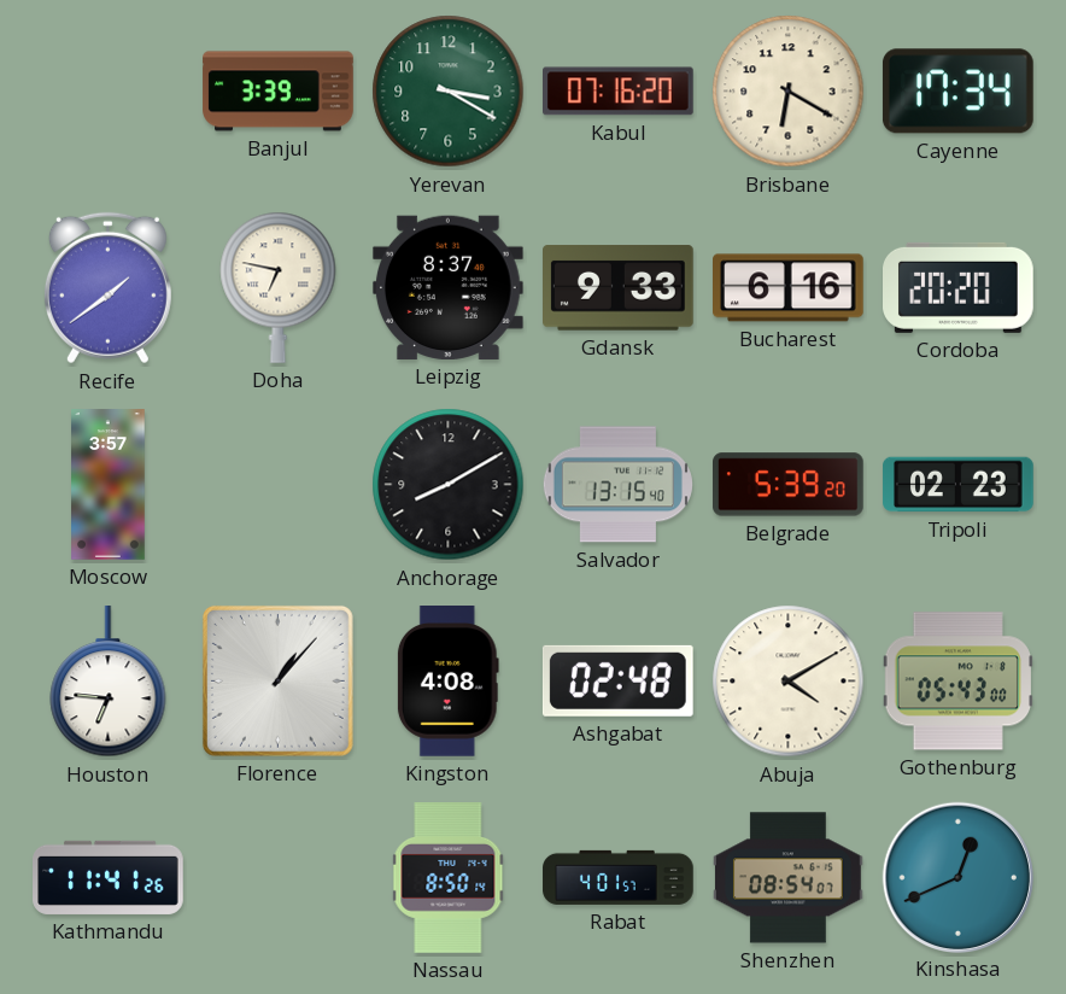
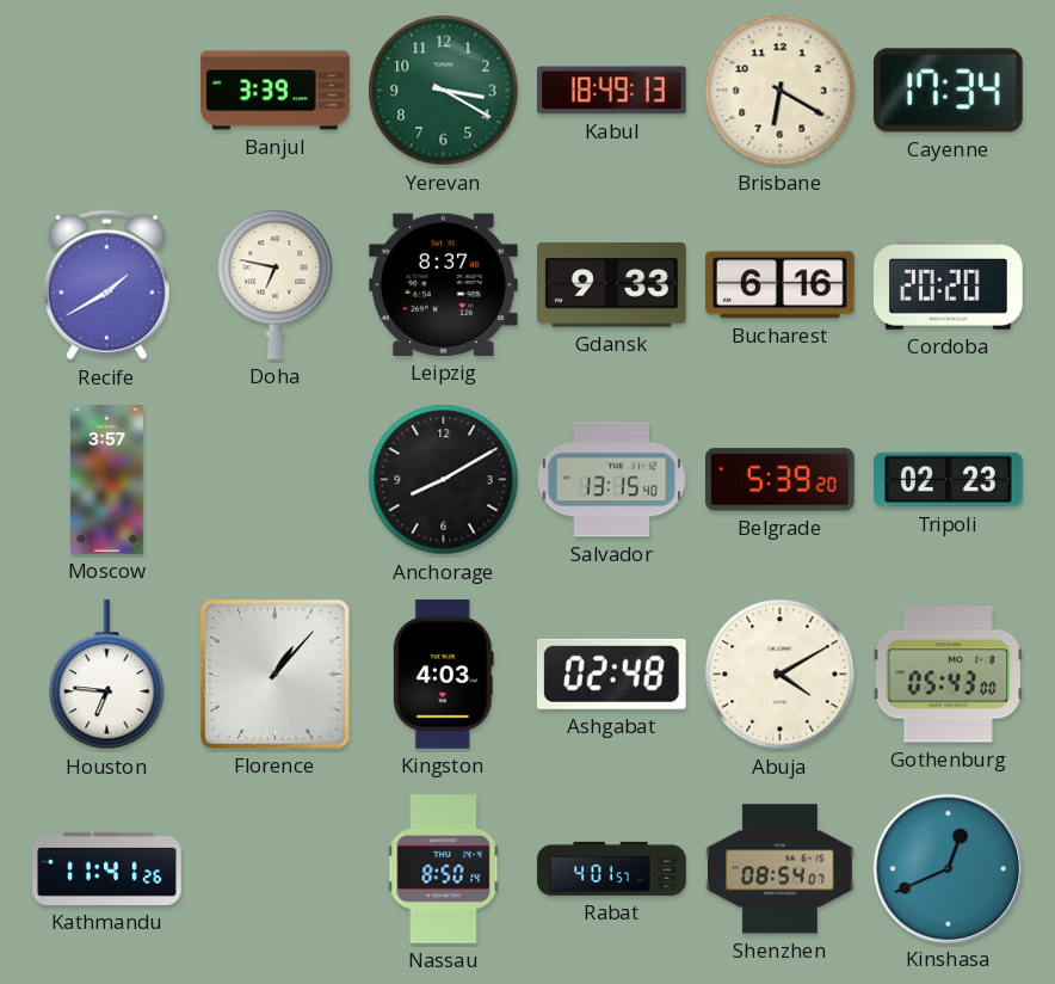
Kabul: 07:16 -> 18:49 (612, 91)
Recife: 1:39 -> 1:40 (106, 285)
Kingston: 4:08 -> 4:03 (443, 675)
